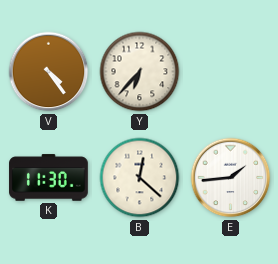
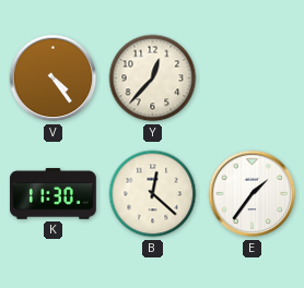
Y: 6:37 -> 12:37 (153, 79)
E: 1:44 -> 1:36 (253, 194)
